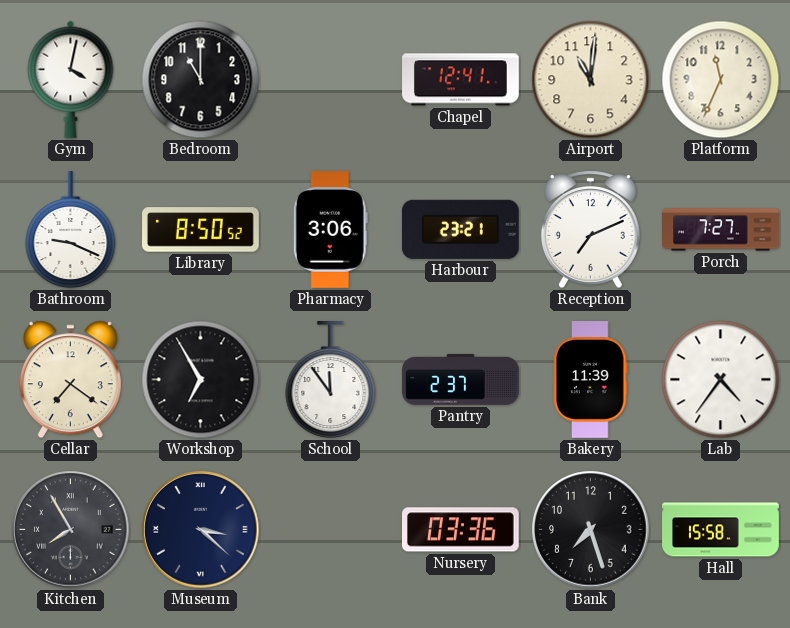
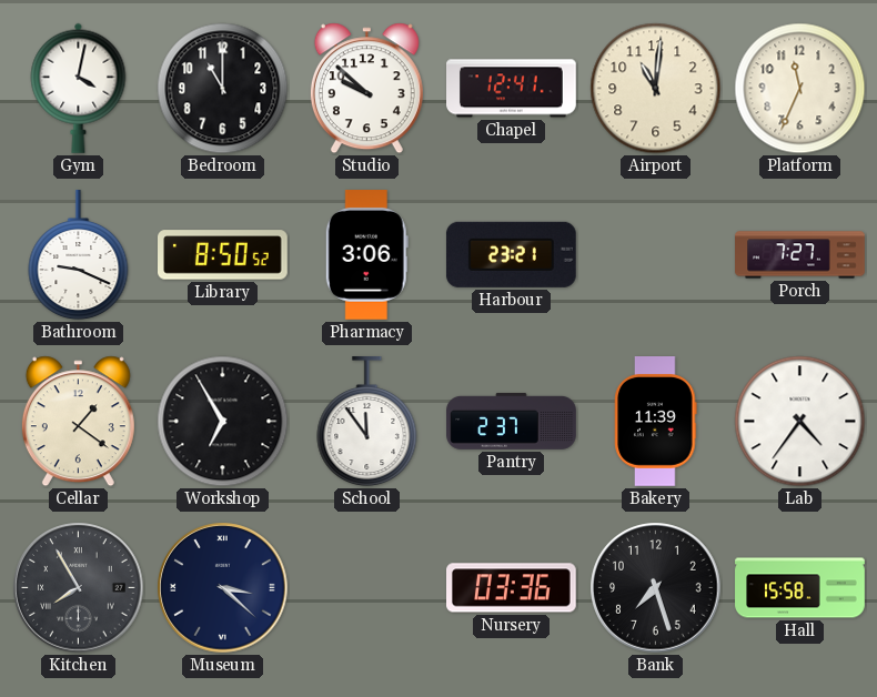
Studio: none -> 9:52 (366, 89)
Reception: 7:11 -> none (590, 229)
Cellar: 7:21 -> 1:21 (78, 422)
